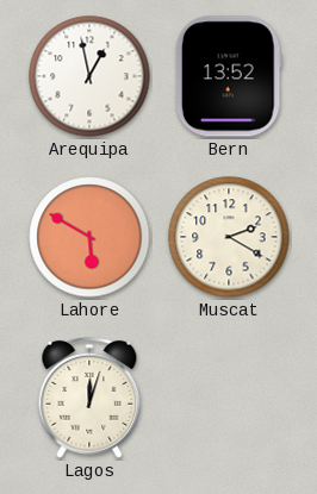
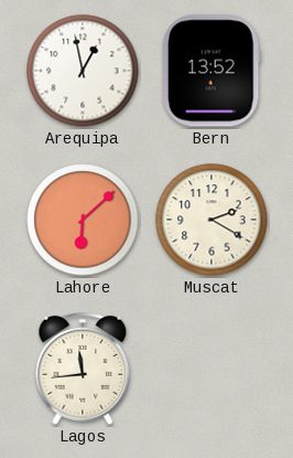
Lahore: 5:50 -> 6:08 (83, 220)
Lagos: 12:03 -> 11:44 (83, 369)
